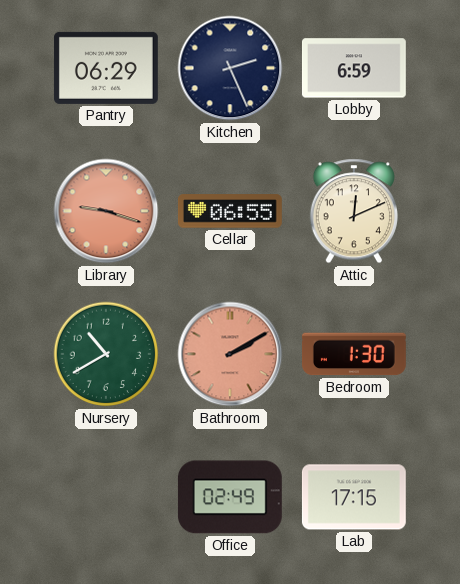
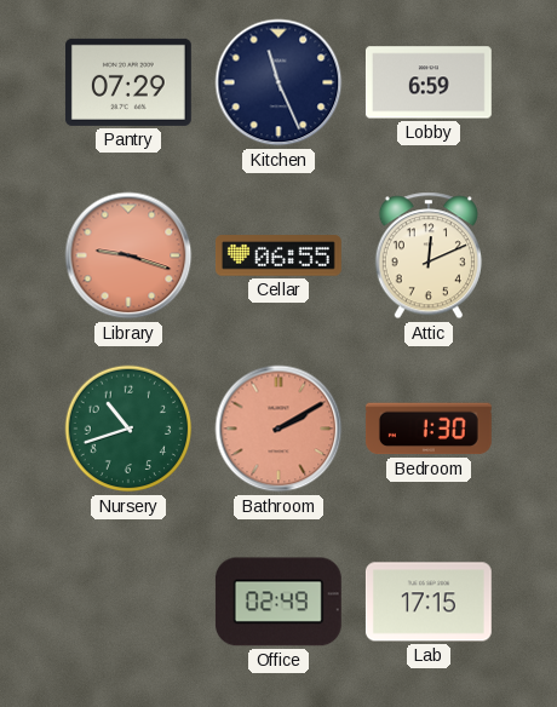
Pantry: 06:29 -> 07:29 (128, 82)
Kitchen: 2:26 -> 11:26 (278, 82)
Nursery: 10:40 -> 10:42 (128, 429)
